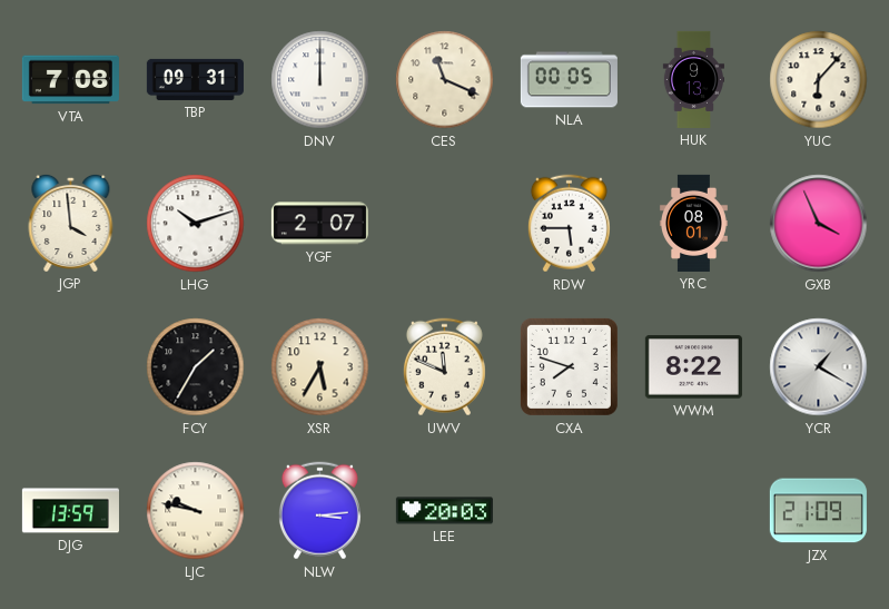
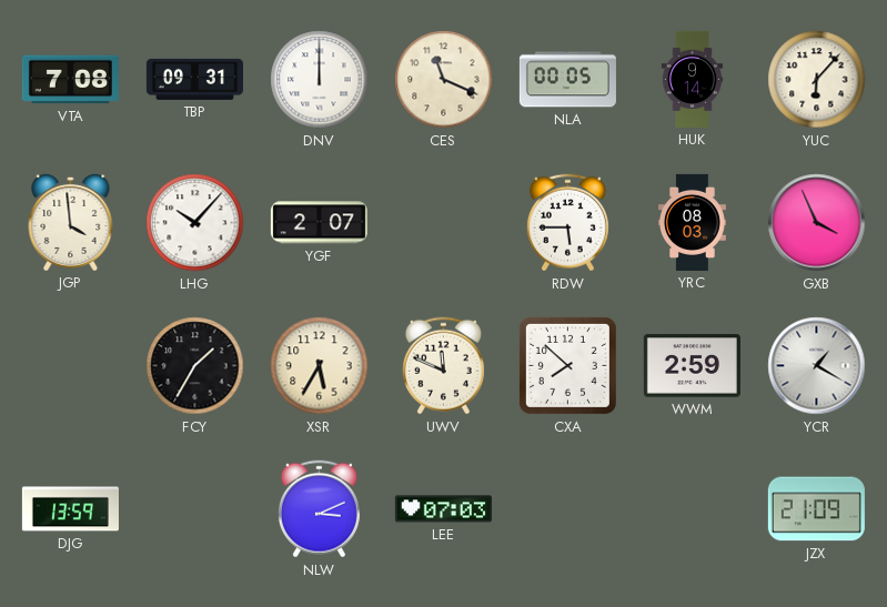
HUK: 9:13 -> 9:14 (692, 79)
LHG: 10:12 -> 10:07 (195, 223)
YRC: 08:01 -> 08:03 (692, 222)
CXA: 7:48 -> 7:52 (567, 365)
WWM: 8:22 -> 2:59 (692, 366)
LJC: 9:47 -> none (196, 511)
NLW: 3:14 -> 3:11 (319, 509)
LEE: 20:03 -> 07:03 (443, 509)
